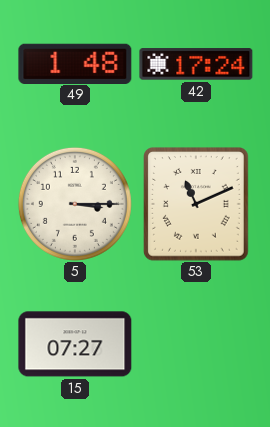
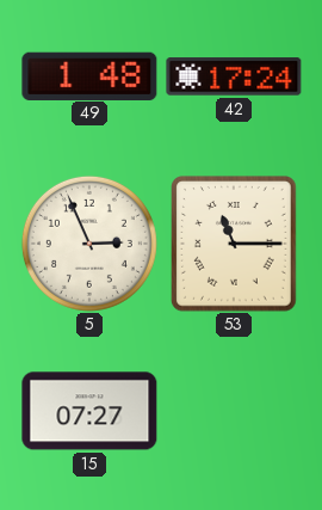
5: 3:15 -> 2:56 (89, 244)
53: 11:11 -> 11:15 (235, 245)
